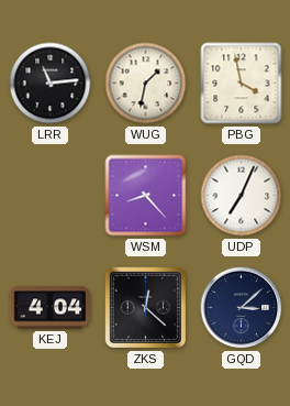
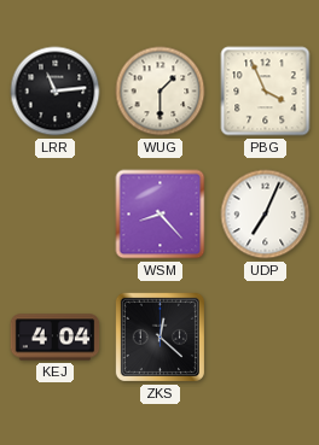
WUG: 1:32 -> 1:30 (161, 92)
PBG: 3:58 -> 3:56 (266, 92)
GQD: 3:08 -> none (242, 308)
